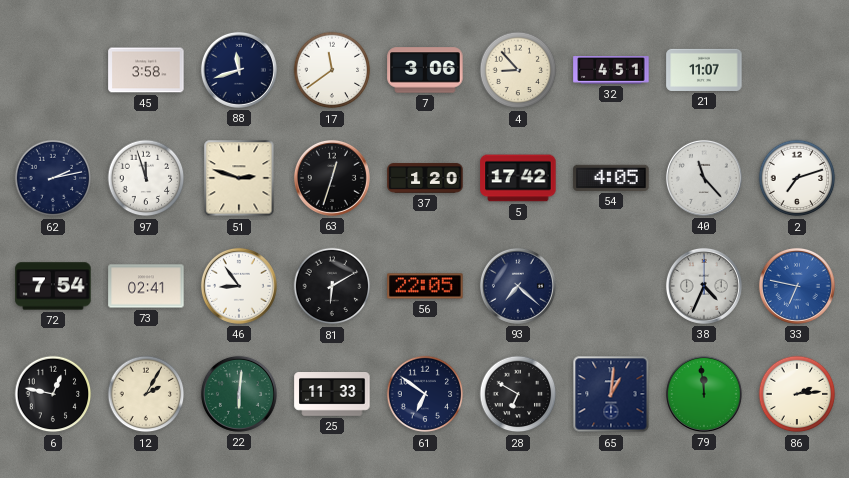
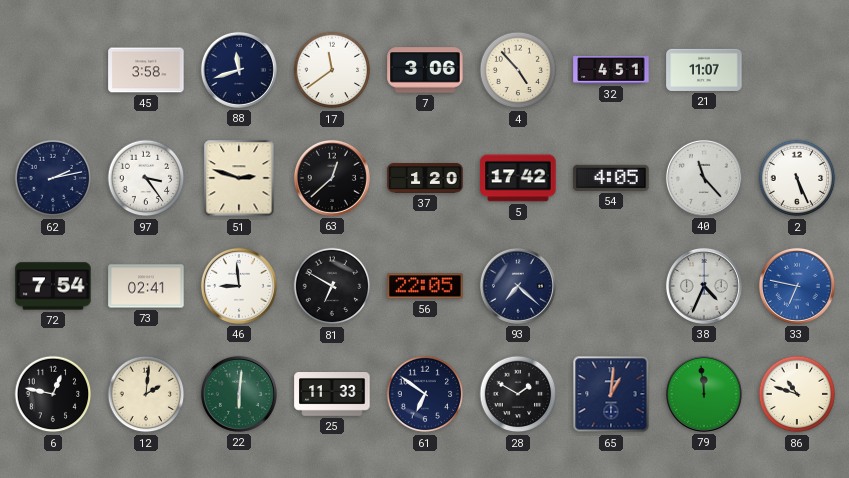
4: 8:53 -> 4:53 (518, 70)
97: 11:57 -> 3:24 (146, 178)
63: 12:33 -> 12:38 (332, 178)
2: 7:12 -> 5:26 (797, 178)
46: 8:54 -> 8:59 (239, 286)
81: 6:10 -> 6:50 (332, 286)
12: 2:05 -> 2:01 (146, 394)
28: 6:50 -> 1:50 (518, 394)
86: 2:14 -> 10:48 (797, 394)
